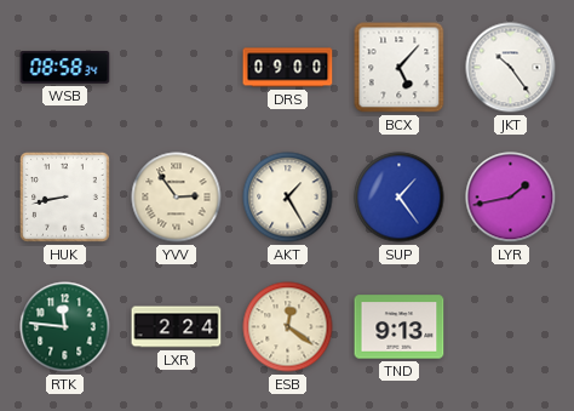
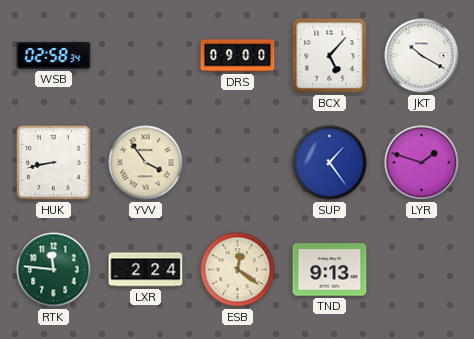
WSB: 08:58 -> 02:58 (54, 56)
JKT: 10:24 -> 10:20 (422, 56)
YVV: 2:54 -> 3:54 (146, 163)
AKT: 1:25 -> none (288, 198)
LYR: 1:43 -> 1:48 (422, 163)
